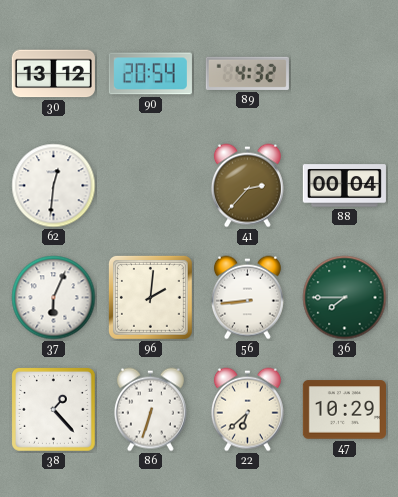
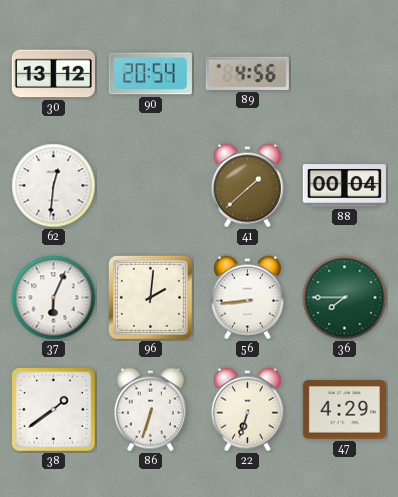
89: 4:32 -> 4:56 (247, 73)
41: 2:37 -> 1:38 (247, 186)
38: 1:23 -> 1:39 (53, 409)
22: 6:38 -> 6:33 (247, 410)
47: 10:29 -> 4:29 (344, 410)
